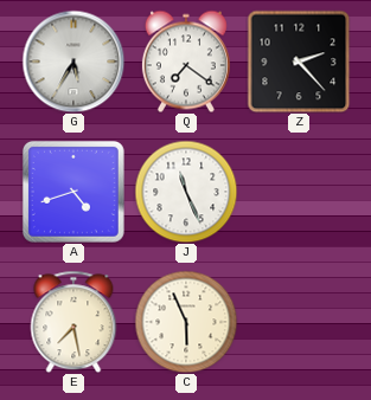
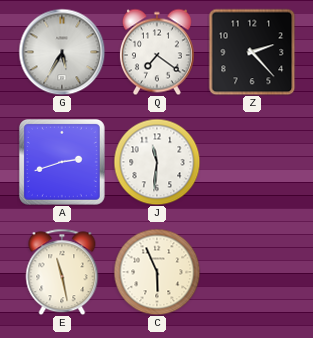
A: 4:42 -> 2:42 (62, 162)
J: 11:26 -> 11:31 (157, 162)
E: 7:28 -> 11:28 (62, 272)
